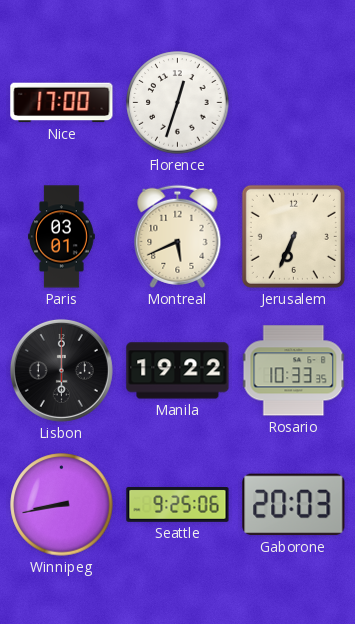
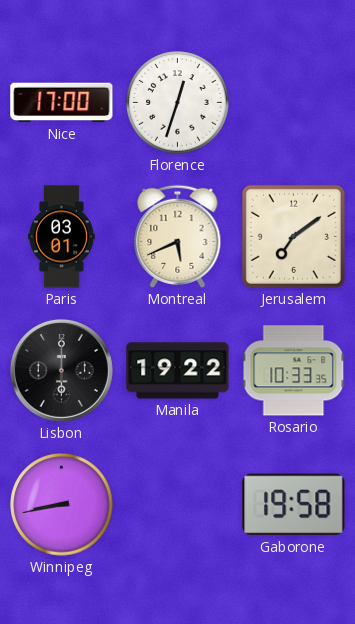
Jerusalem: 6:34 -> 7:09 (293, 236)
Seattle: 9:25 -> none (178, 505)
Gaborone: 20:03 -> 19:58 (294, 505)
